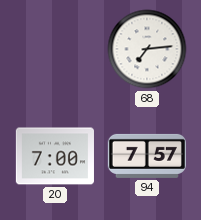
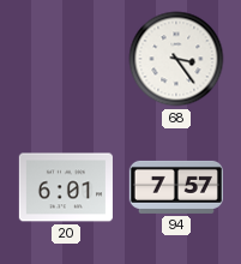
68: 7:14 -> 3:24 (176, 59)
20: 7:00 -> 6:01 (66, 187)
